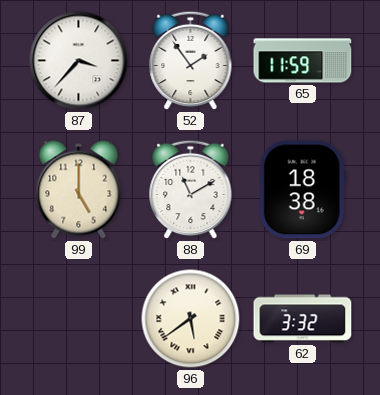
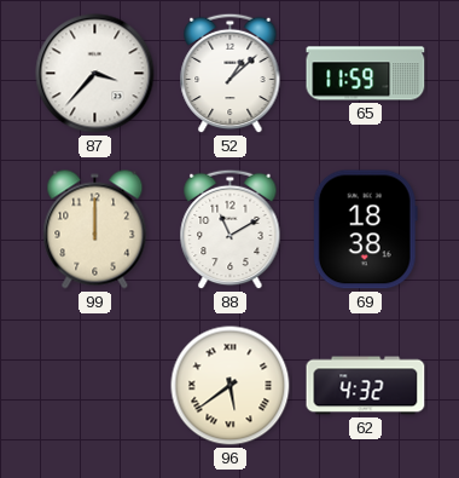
52: 1:54 -> 1:08 (231, 74)
99: 5:00 -> 12:00 (95, 230)
62: 3:32 -> 4:32 (366, 386)
